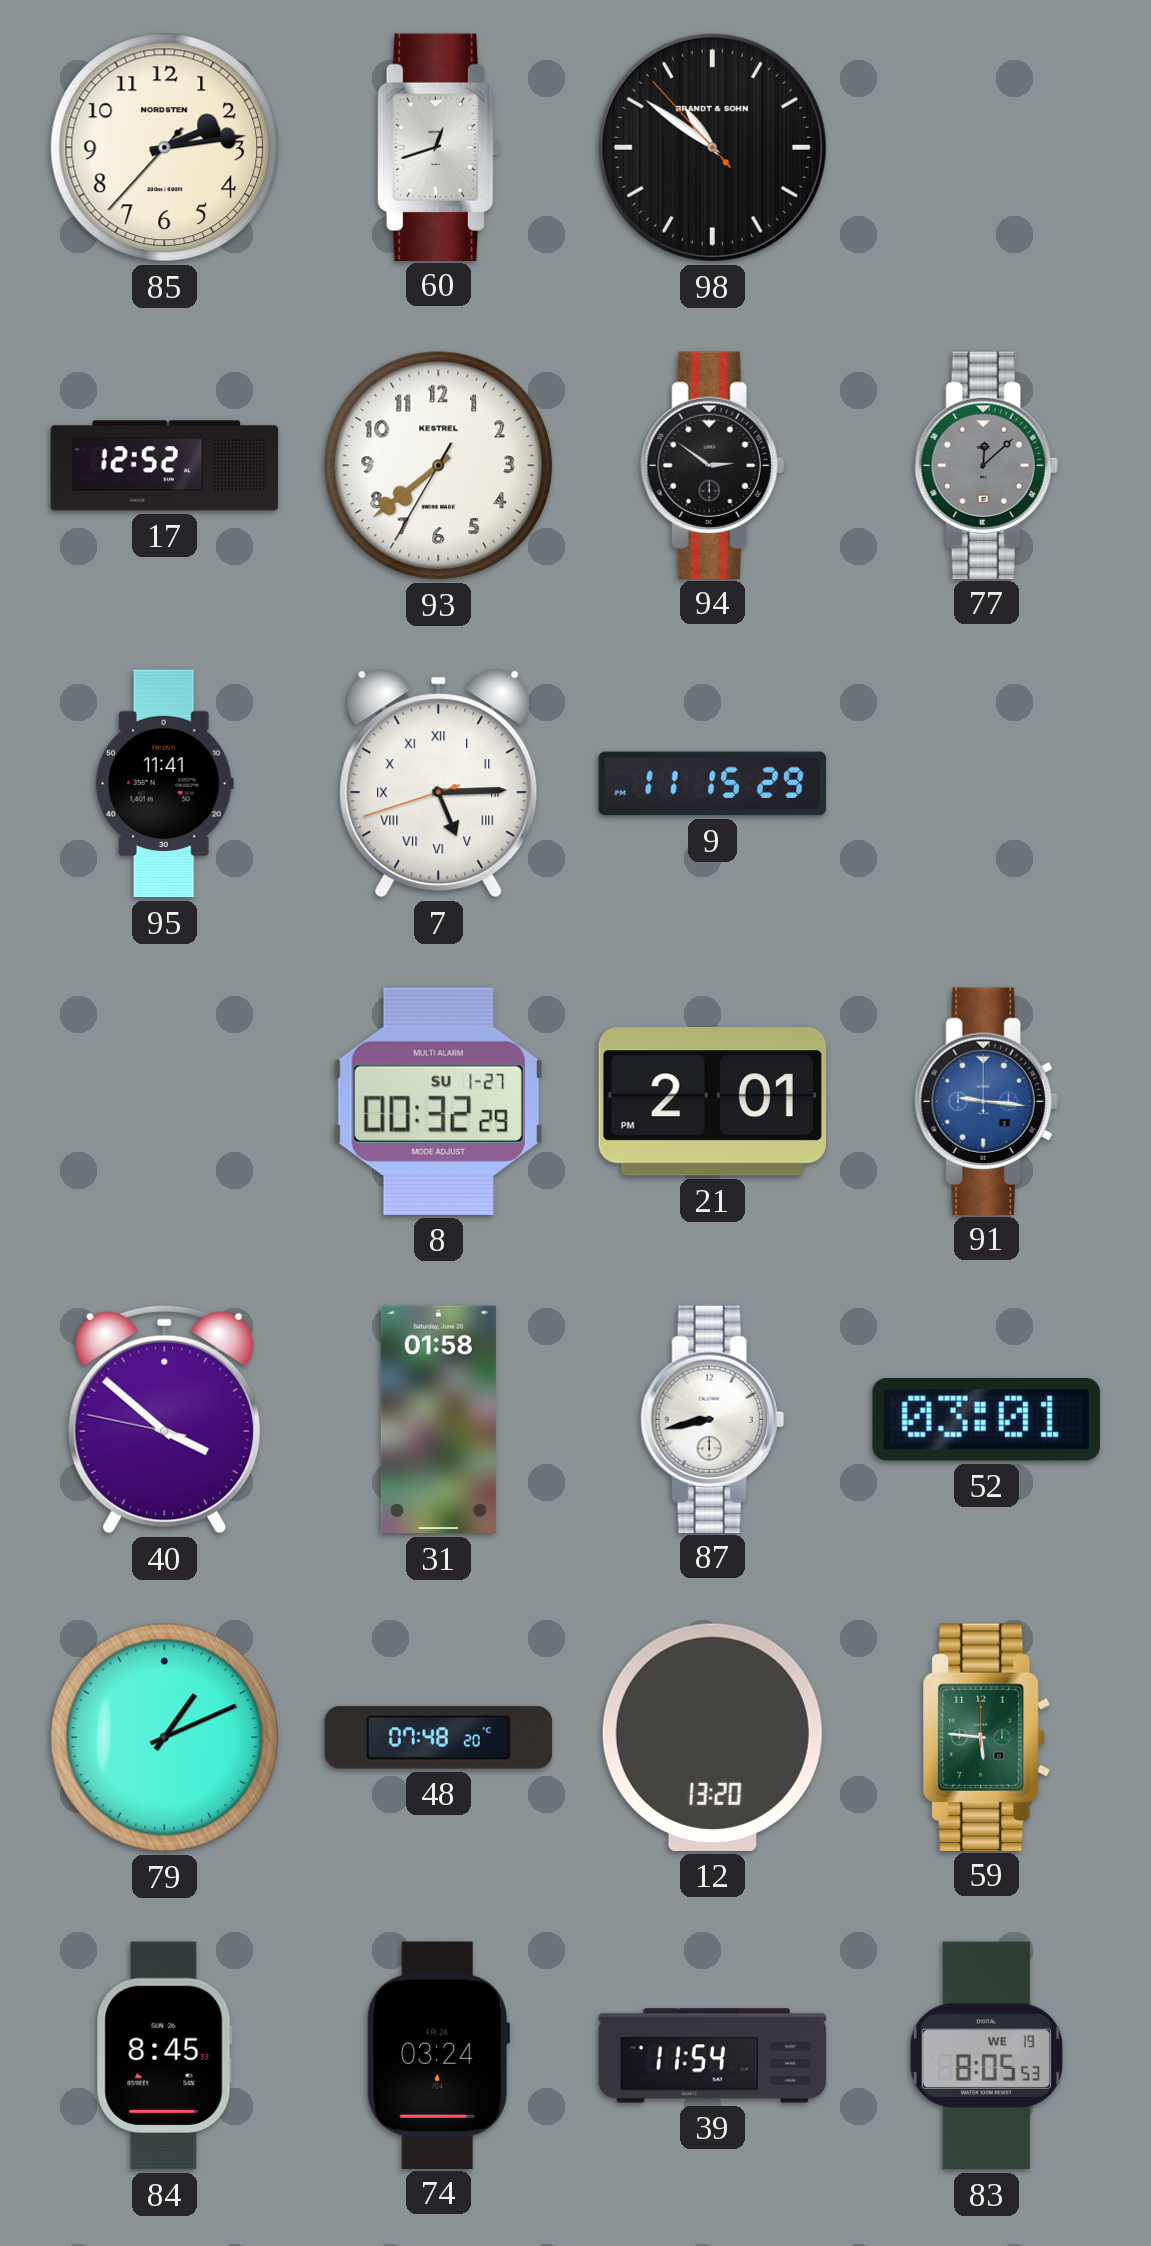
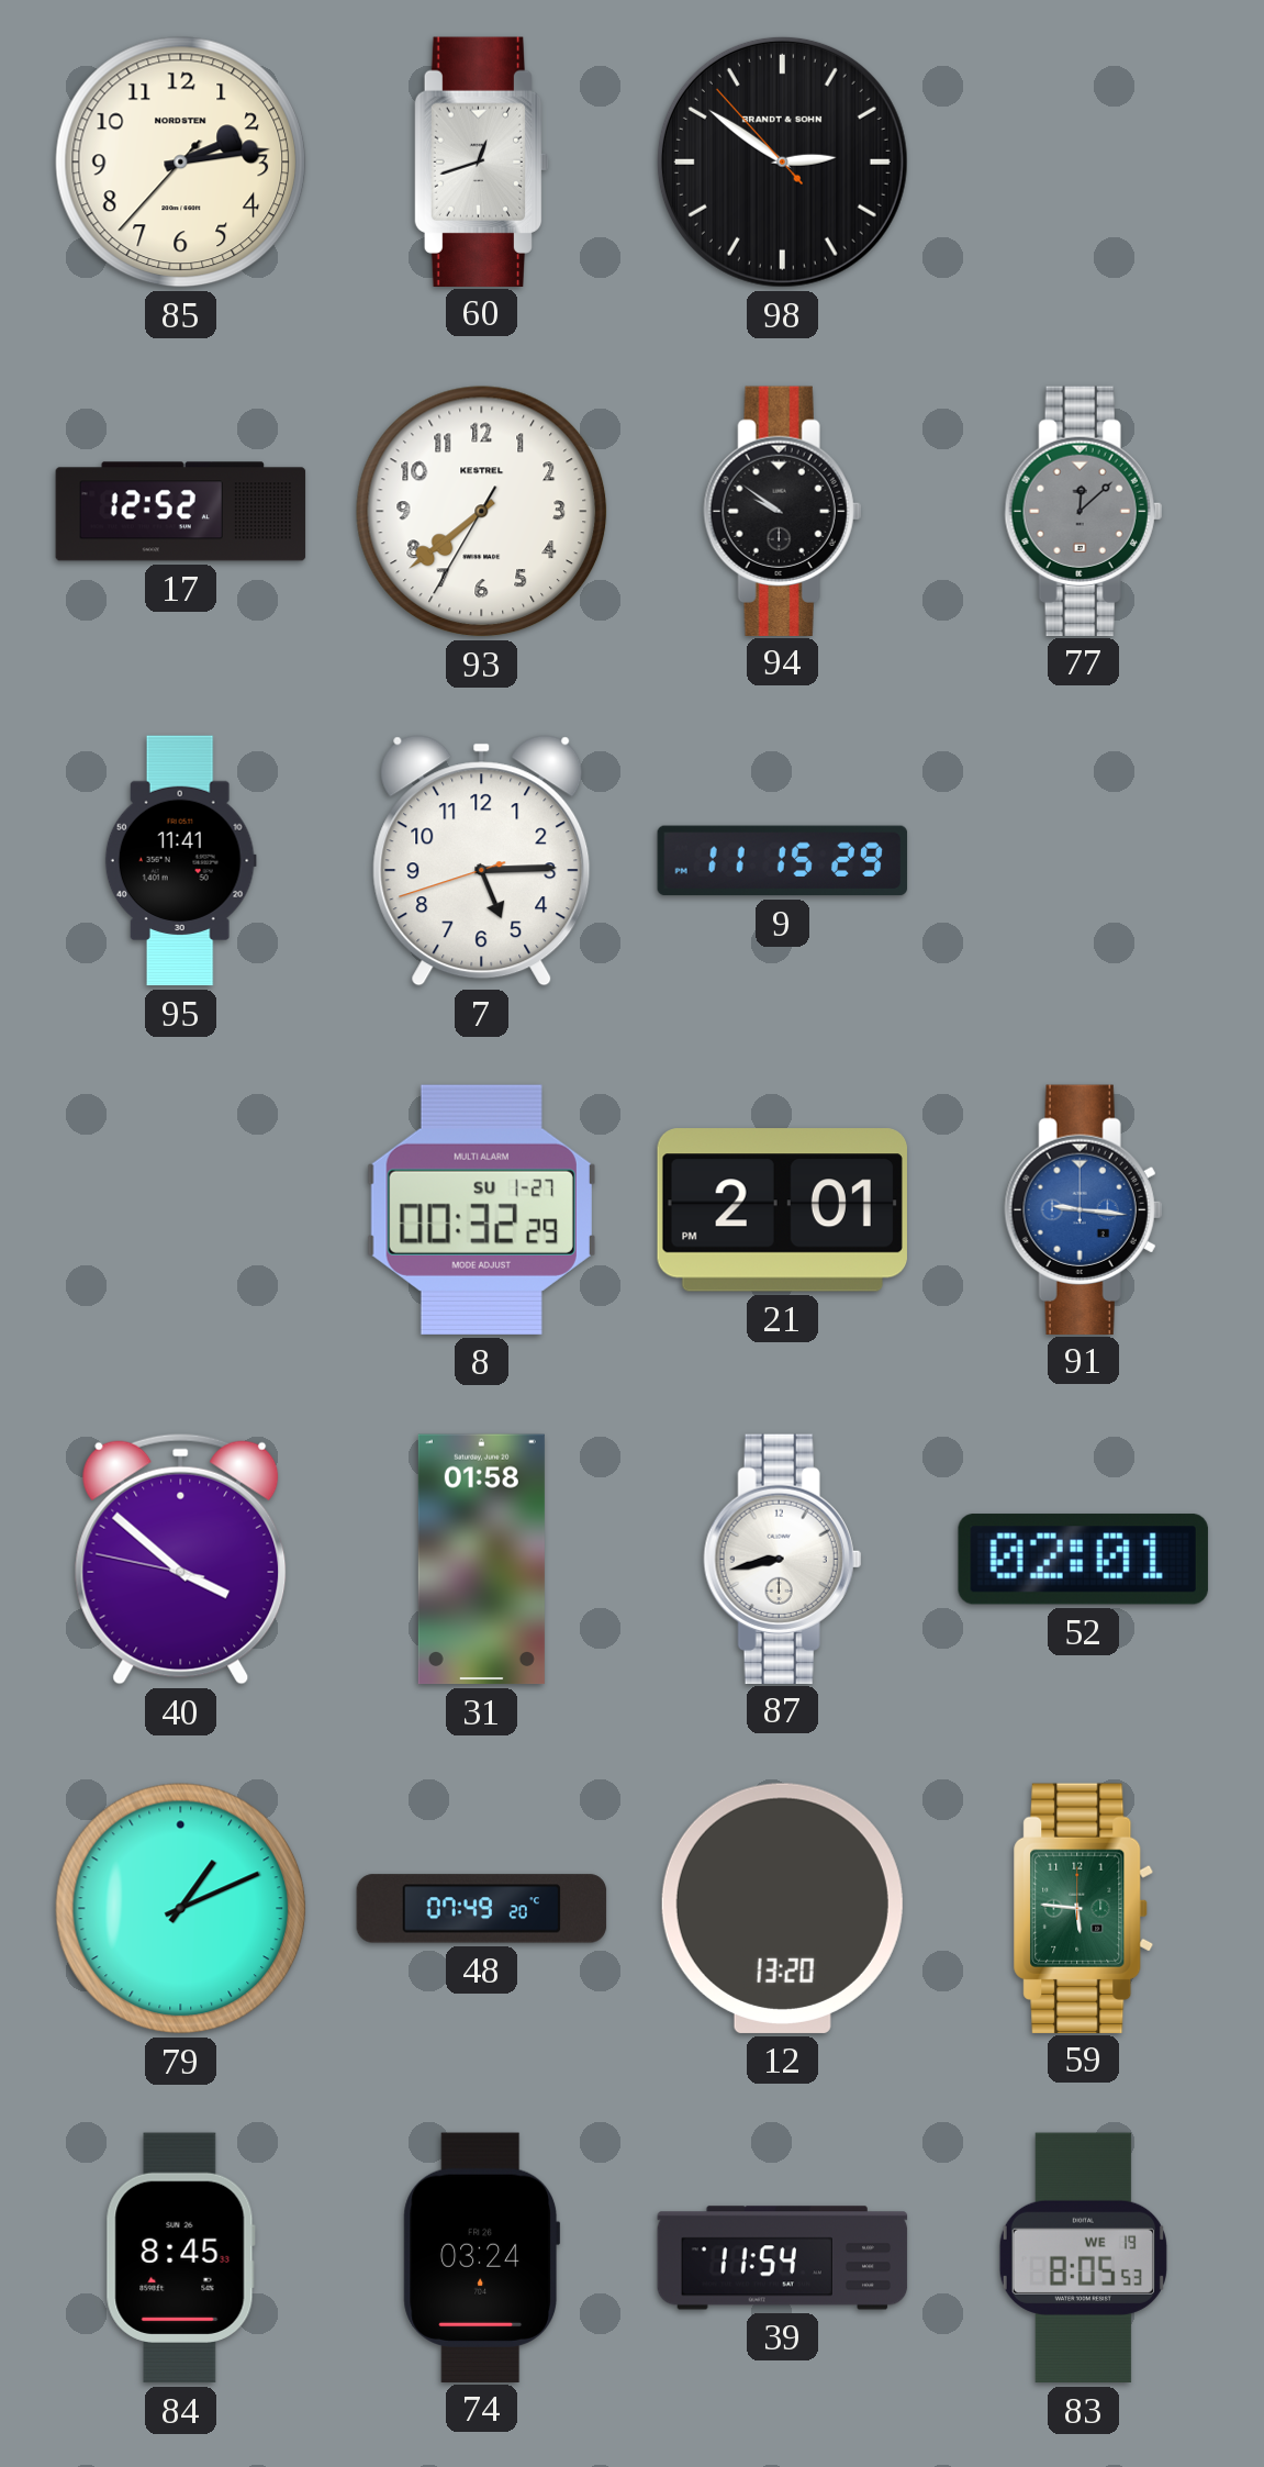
98: 10:50 -> 2:50 (782, 161)
94: 2:51 -> 9:51 (782, 511)
7 numerals: Roman -> Arabic (482, 861)
52: 03:01 -> 02:01 (1083, 1560)
48: 07:48 -> 07:49 (482, 1909)
